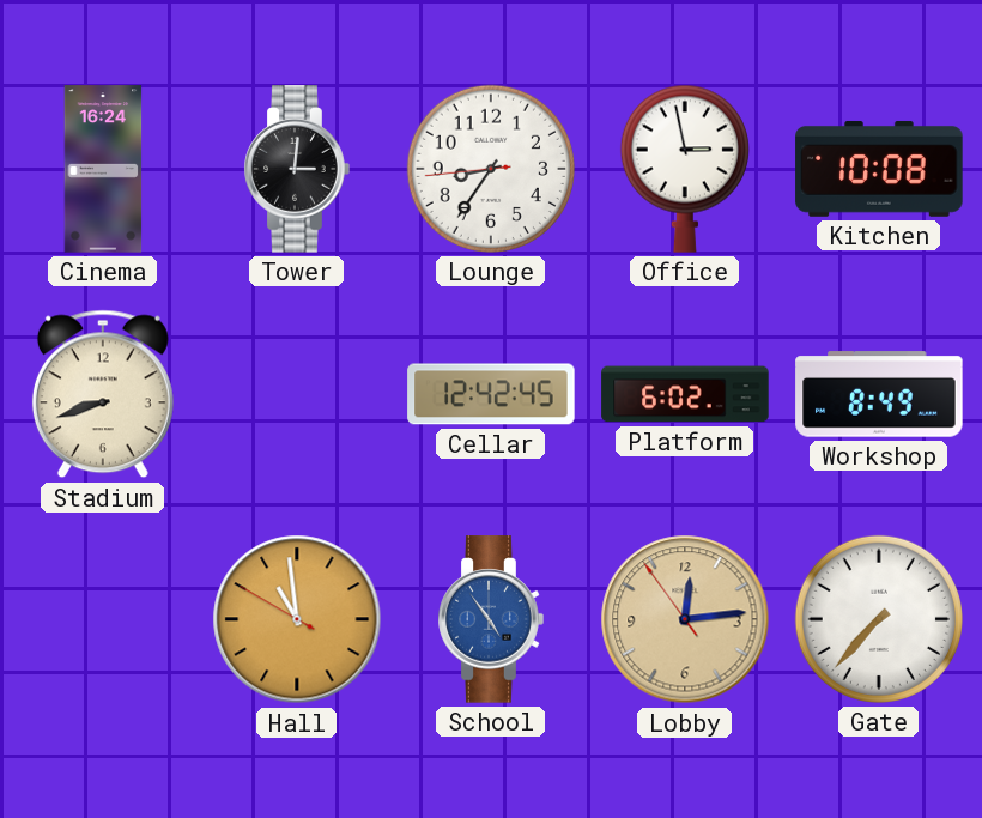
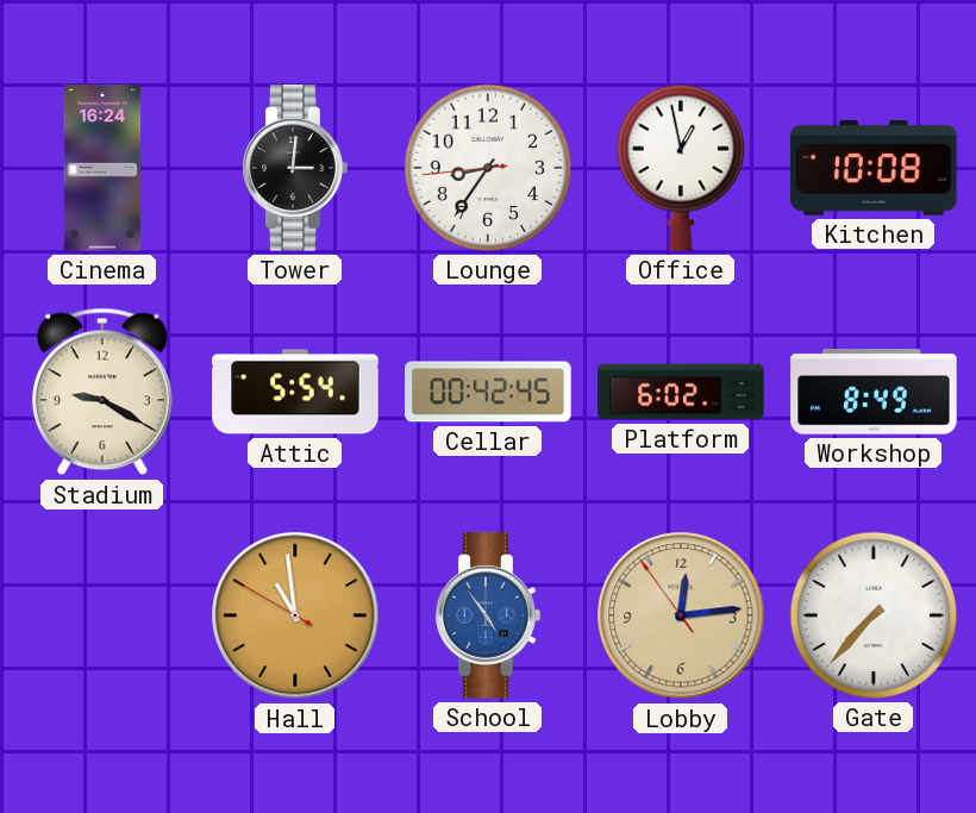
Office: 2:58 -> 12:58 (681, 168)
Stadium: 8:42 -> 9:20 (102, 392)
Attic: none -> 5:54 (295, 392)
Cellar: 12:42 -> 00:42 (488, 392)
